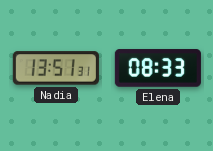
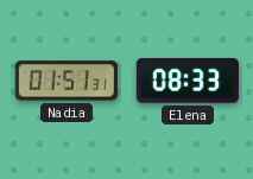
Nadia: 13:51 -> 01:51 (67, 81)
